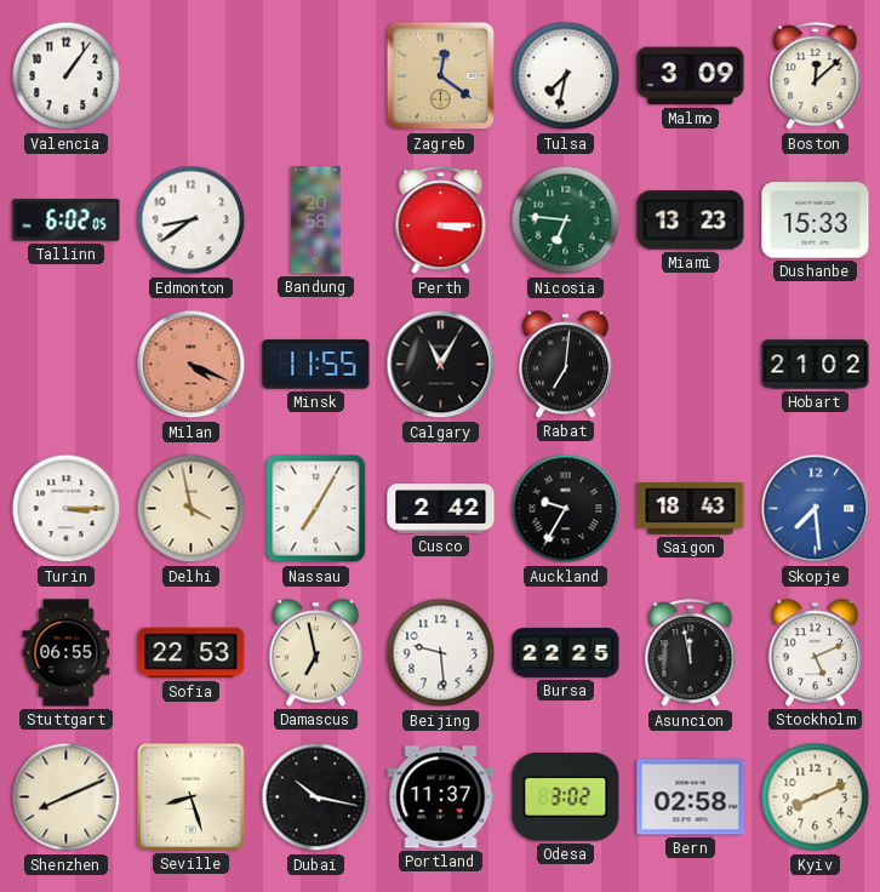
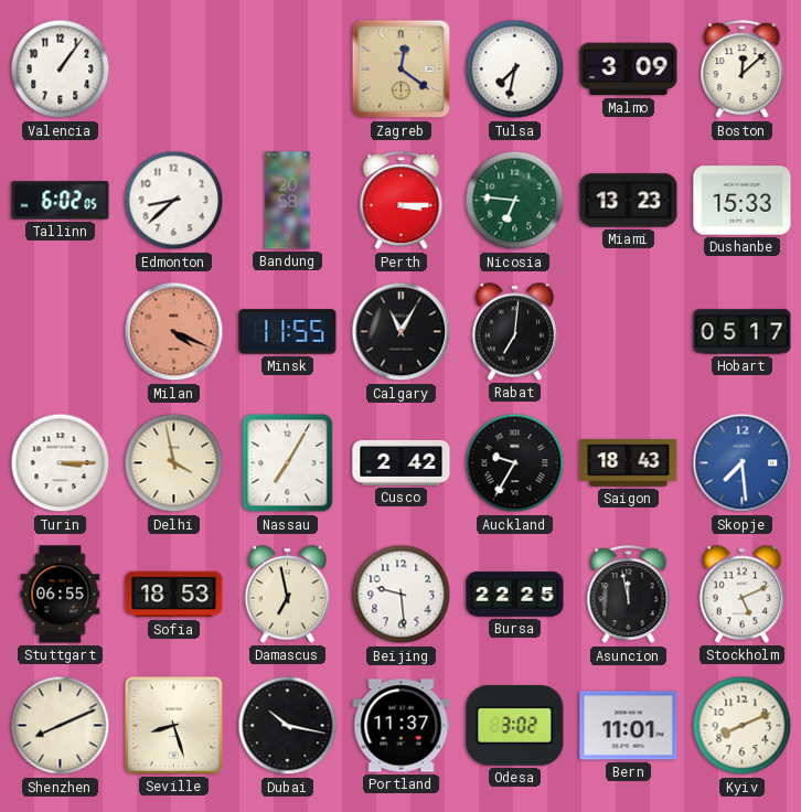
Edmonton: 8:39 -> 8:38 (174, 201)
Hobart: 21:02 -> 05:17 (743, 332)
Sofia: 22:53 -> 18:53 (174, 595)
Bern: 02:58 -> 11:01 (629, 726)
